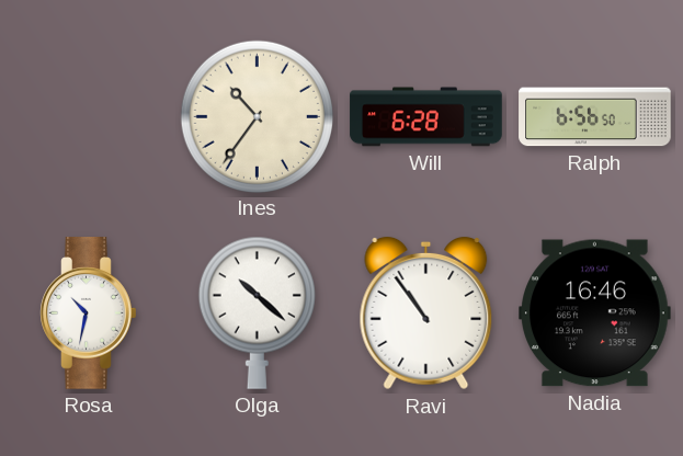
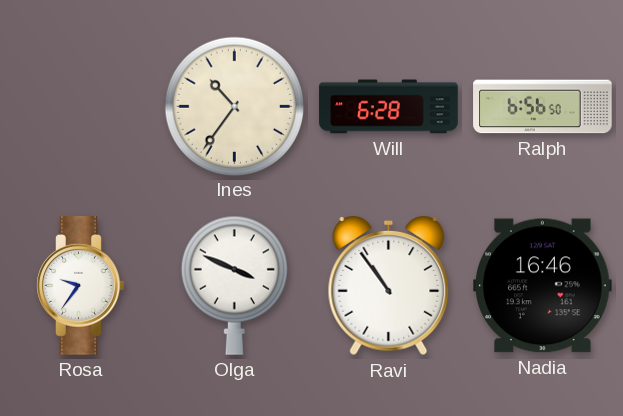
Rosa: 10:32 -> 9:36 (81, 286)
Olga: 10:22 -> 3:49 (234, 285)
